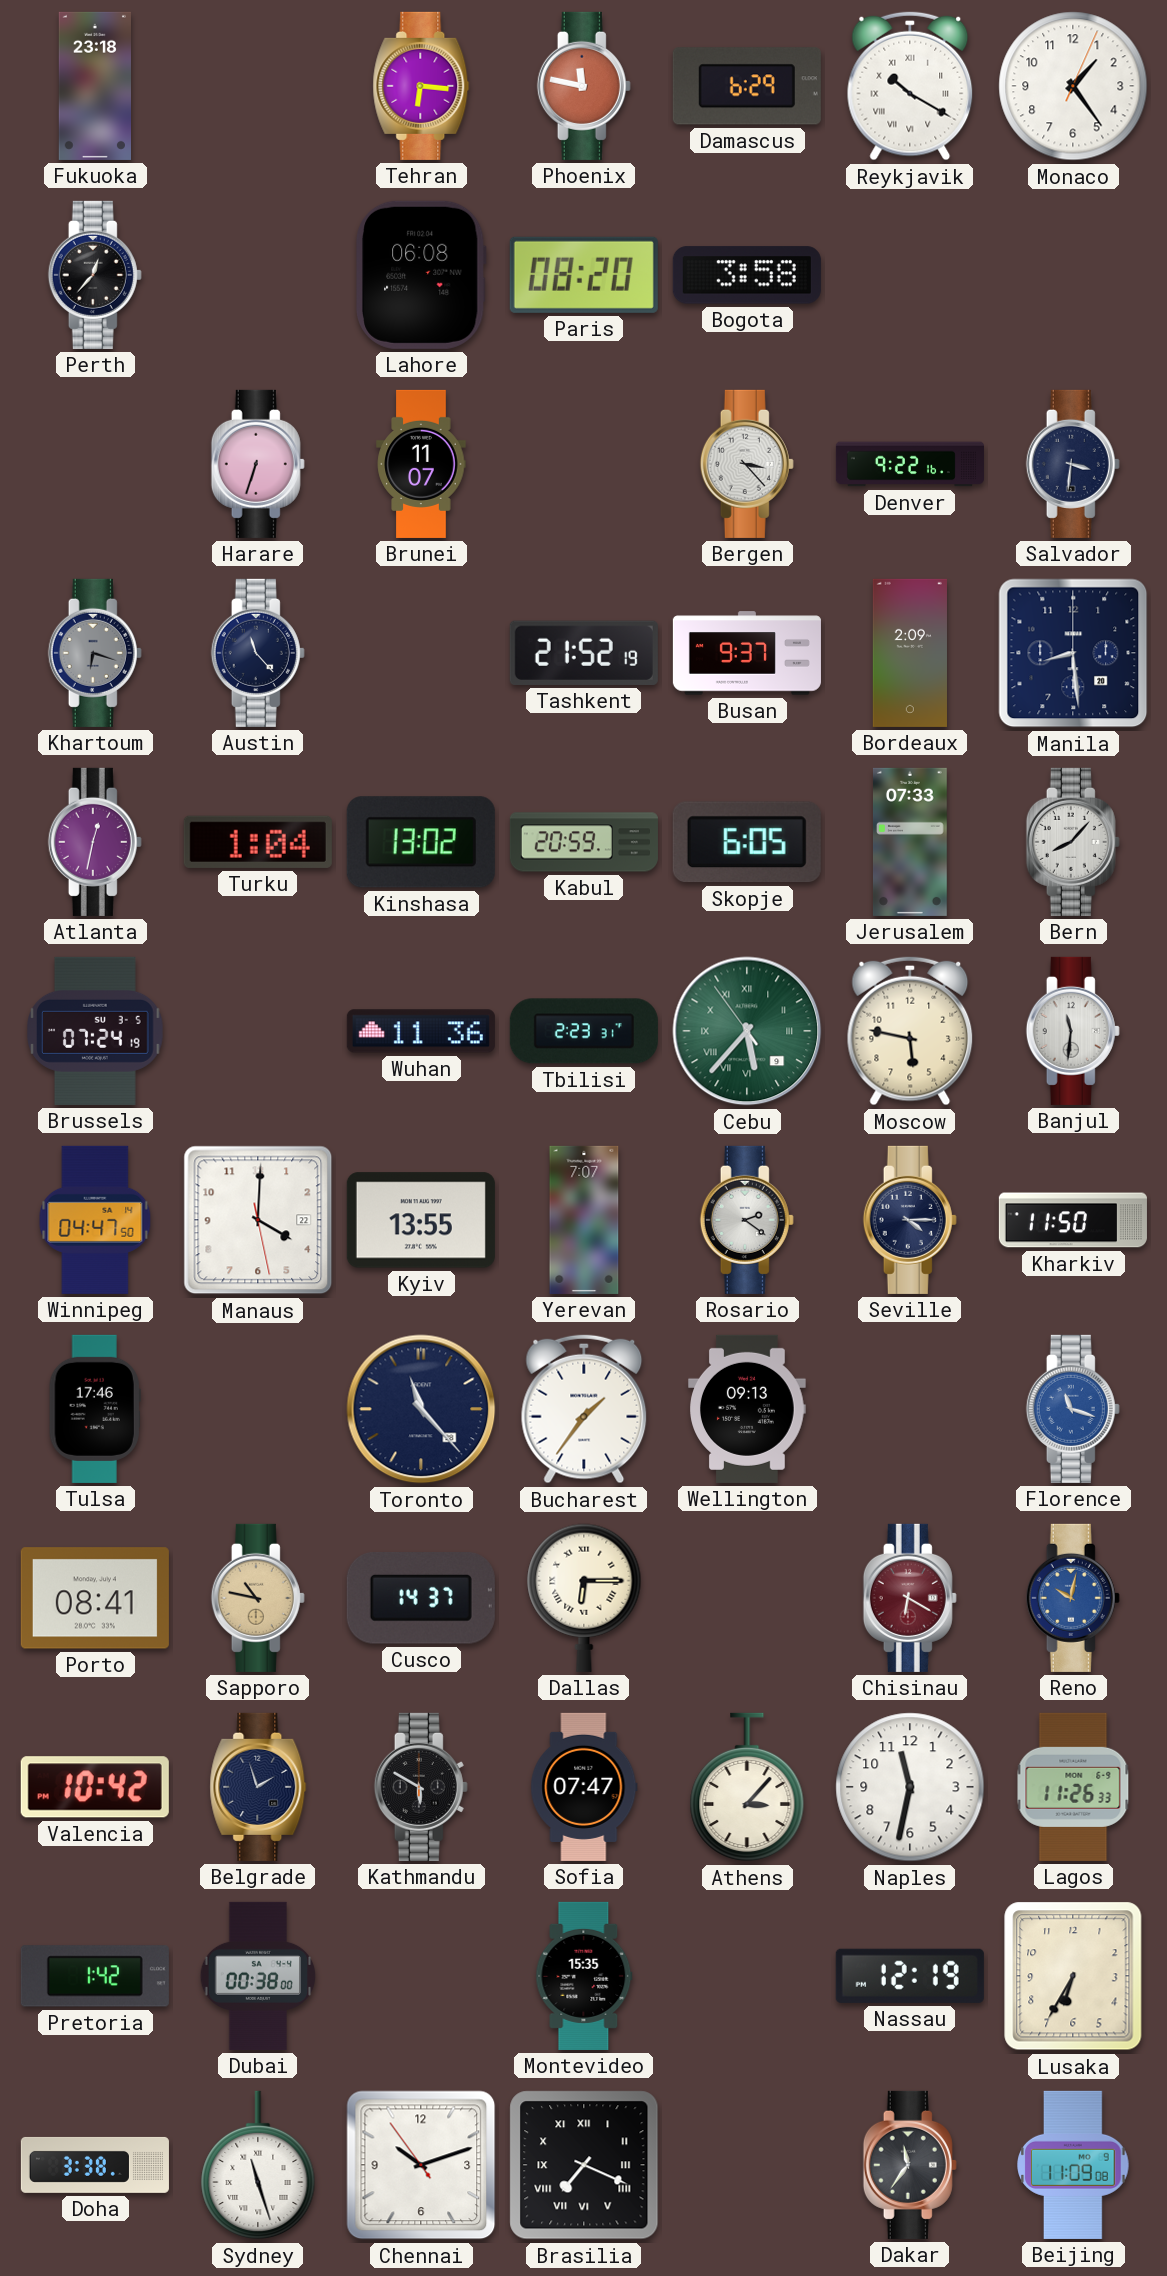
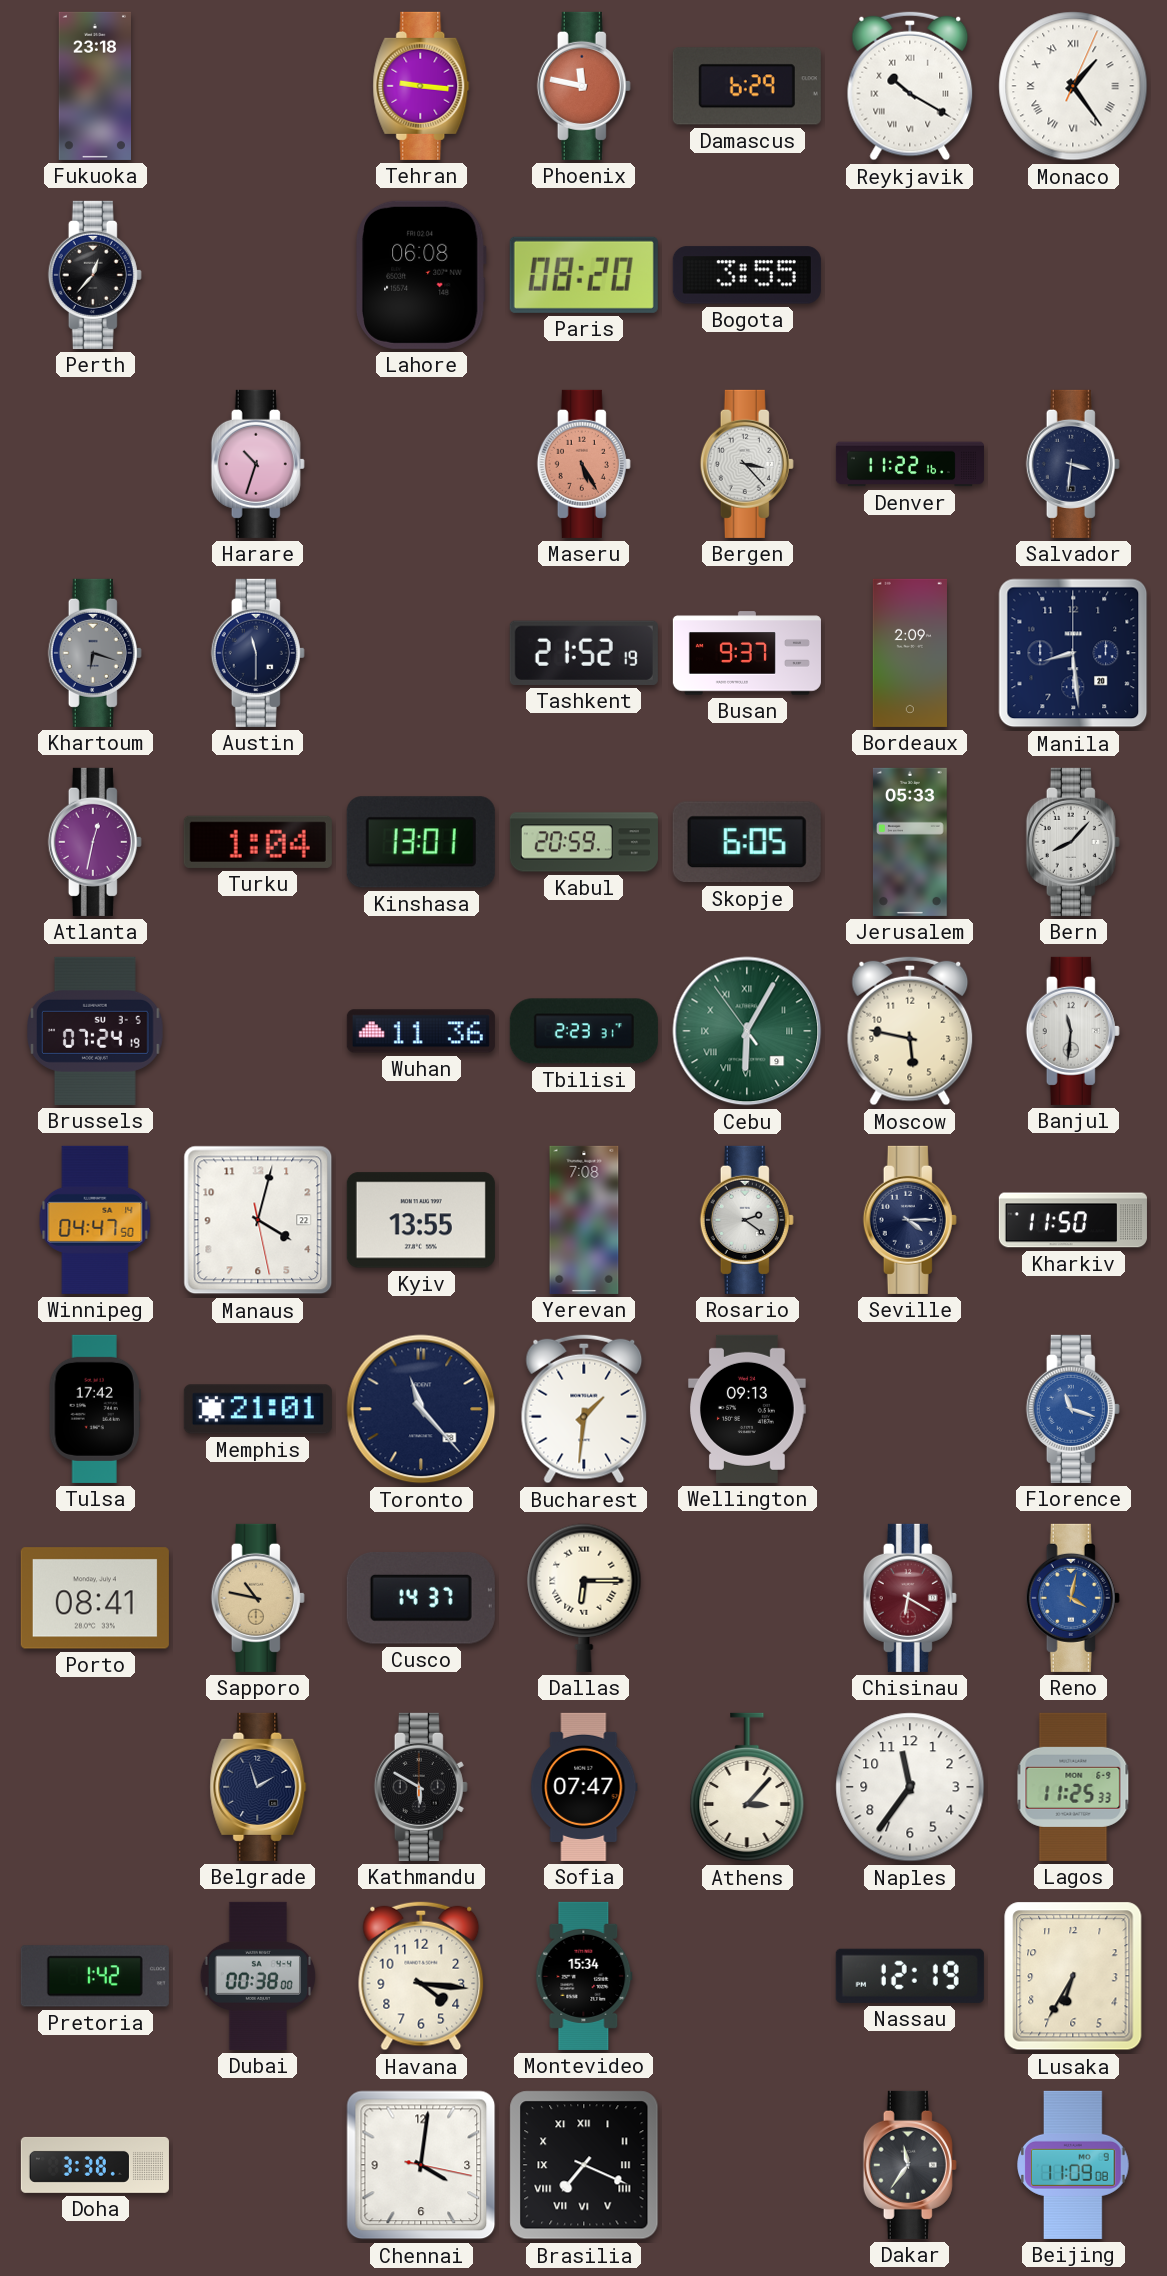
Tehran: 6:16 -> 9:16 (421, 86)
Monaco numerals: Arabic -> Roman (1073, 86)
Bogota: 3:58 -> 3:55 (747, 275)
Harare: 6:33 -> 10:33 (258, 464)
Brunei: 11:07 -> none (421, 464)
Maseru: none -> 5:25 (584, 464)
Denver: 9:22 -> 11:22 (910, 464)
Austin: 11:23 -> 11:30 (258, 653)
Kinshasa: 13:02 -> 13:01 (421, 842)
Jerusalem: 07:33 -> 05:33 (910, 842)
Cebu: 5:36 -> 6:04 (747, 1031)
Manaus: 4:00 -> 4:02 (258, 1220)
Yerevan: 7:07 -> 7:08 (584, 1220)
Tulsa: 17:46 -> 17:42 (95, 1409)
Memphis: none -> 21:01 (258, 1409)
Bucharest: 1:36 -> 1:31 (584, 1409)
Reno: 10:02 -> 4:02 (1073, 1598)
Valencia: 10:42 -> none (95, 1787)
Naples: 11:32 -> 11:36 (910, 1787)
Lagos: 11:26 -> 11:25 (1073, 1787)
Havana: none -> 4:16 (421, 1976)
Montevideo: 15:35 -> 15:34 (584, 1976)
Sydney: 11:27 -> none (258, 2165)
Chennai: 10:11 -> 4:01 (421, 2165)
